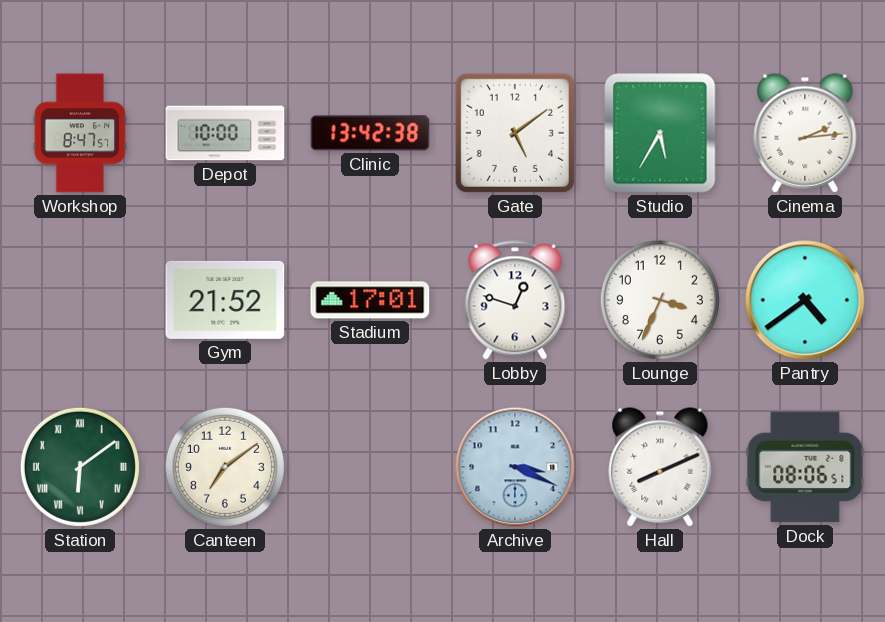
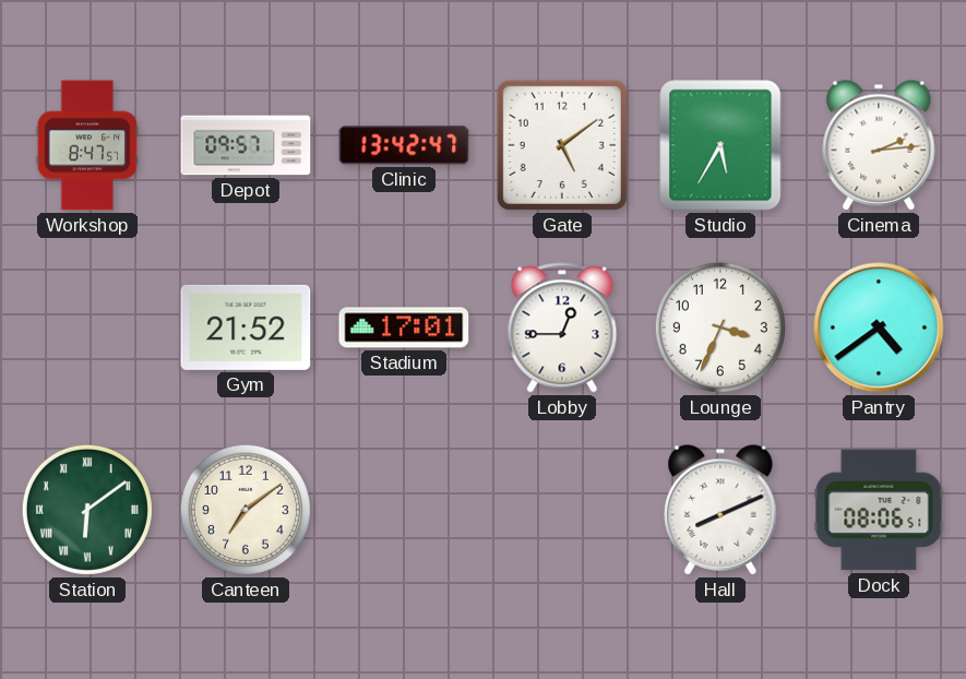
Depot: 10:00 -> 09:57 (246, 145)
Clinic: 13:42:38 -> 13:42:47 (404, 145)
Lobby: 12:48 -> 12:45 (562, 327)
Archive: 3:19 -> none (515, 467)
